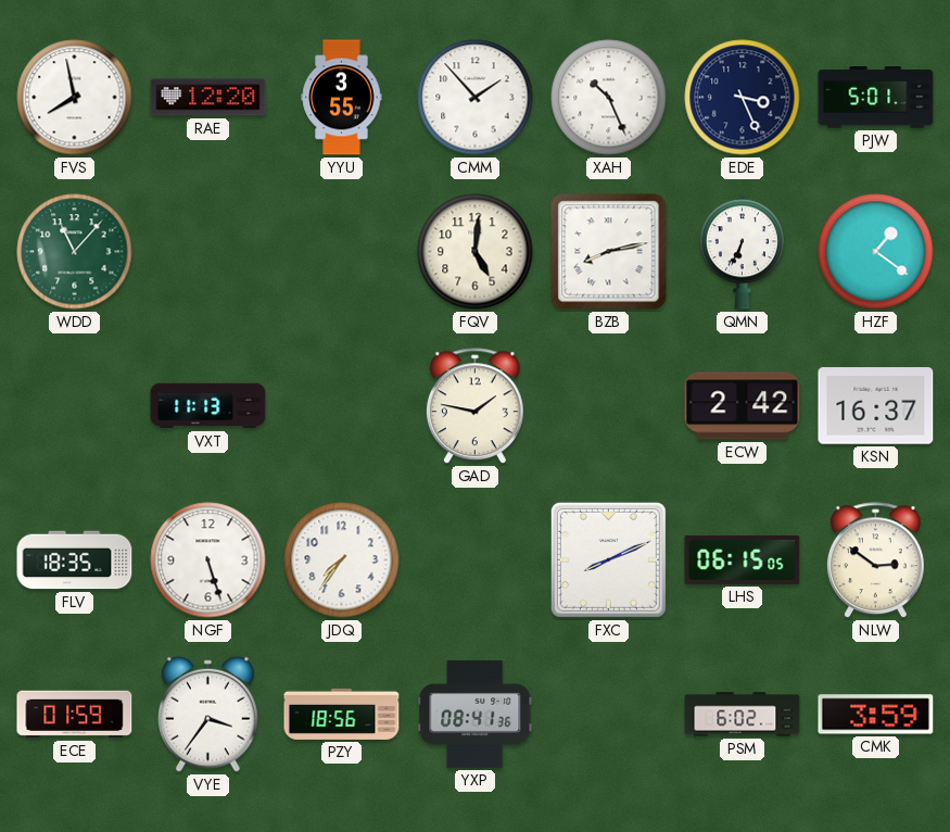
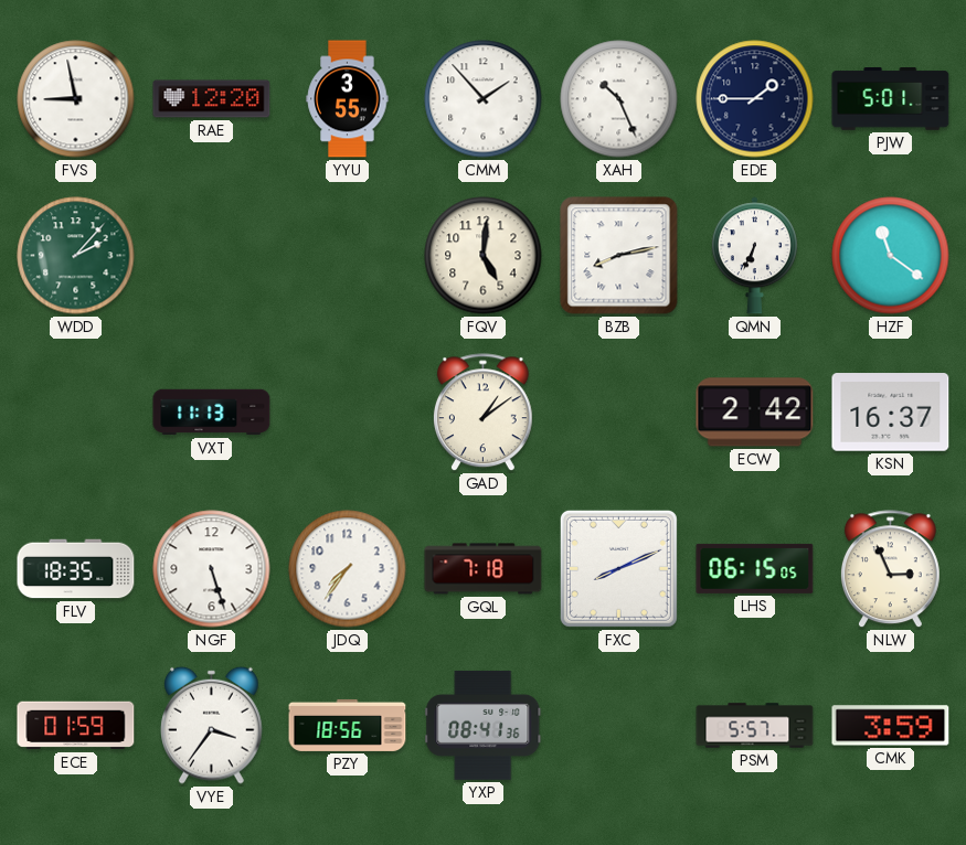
FVS: 7:58 -> 8:58 (76, 99)
EDE: 3:26 -> 1:45 (755, 99)
WDD: 11:07 -> 2:07 (76, 256)
HZF: 1:21 -> 11:21 (891, 256)
GAD: 1:47 -> 1:09 (482, 413)
GQL: none -> 7:18 (484, 569)
NLW: 2:51 -> 2:56 (890, 569)
PSM: 6:02 -> 5:57 (755, 726)
